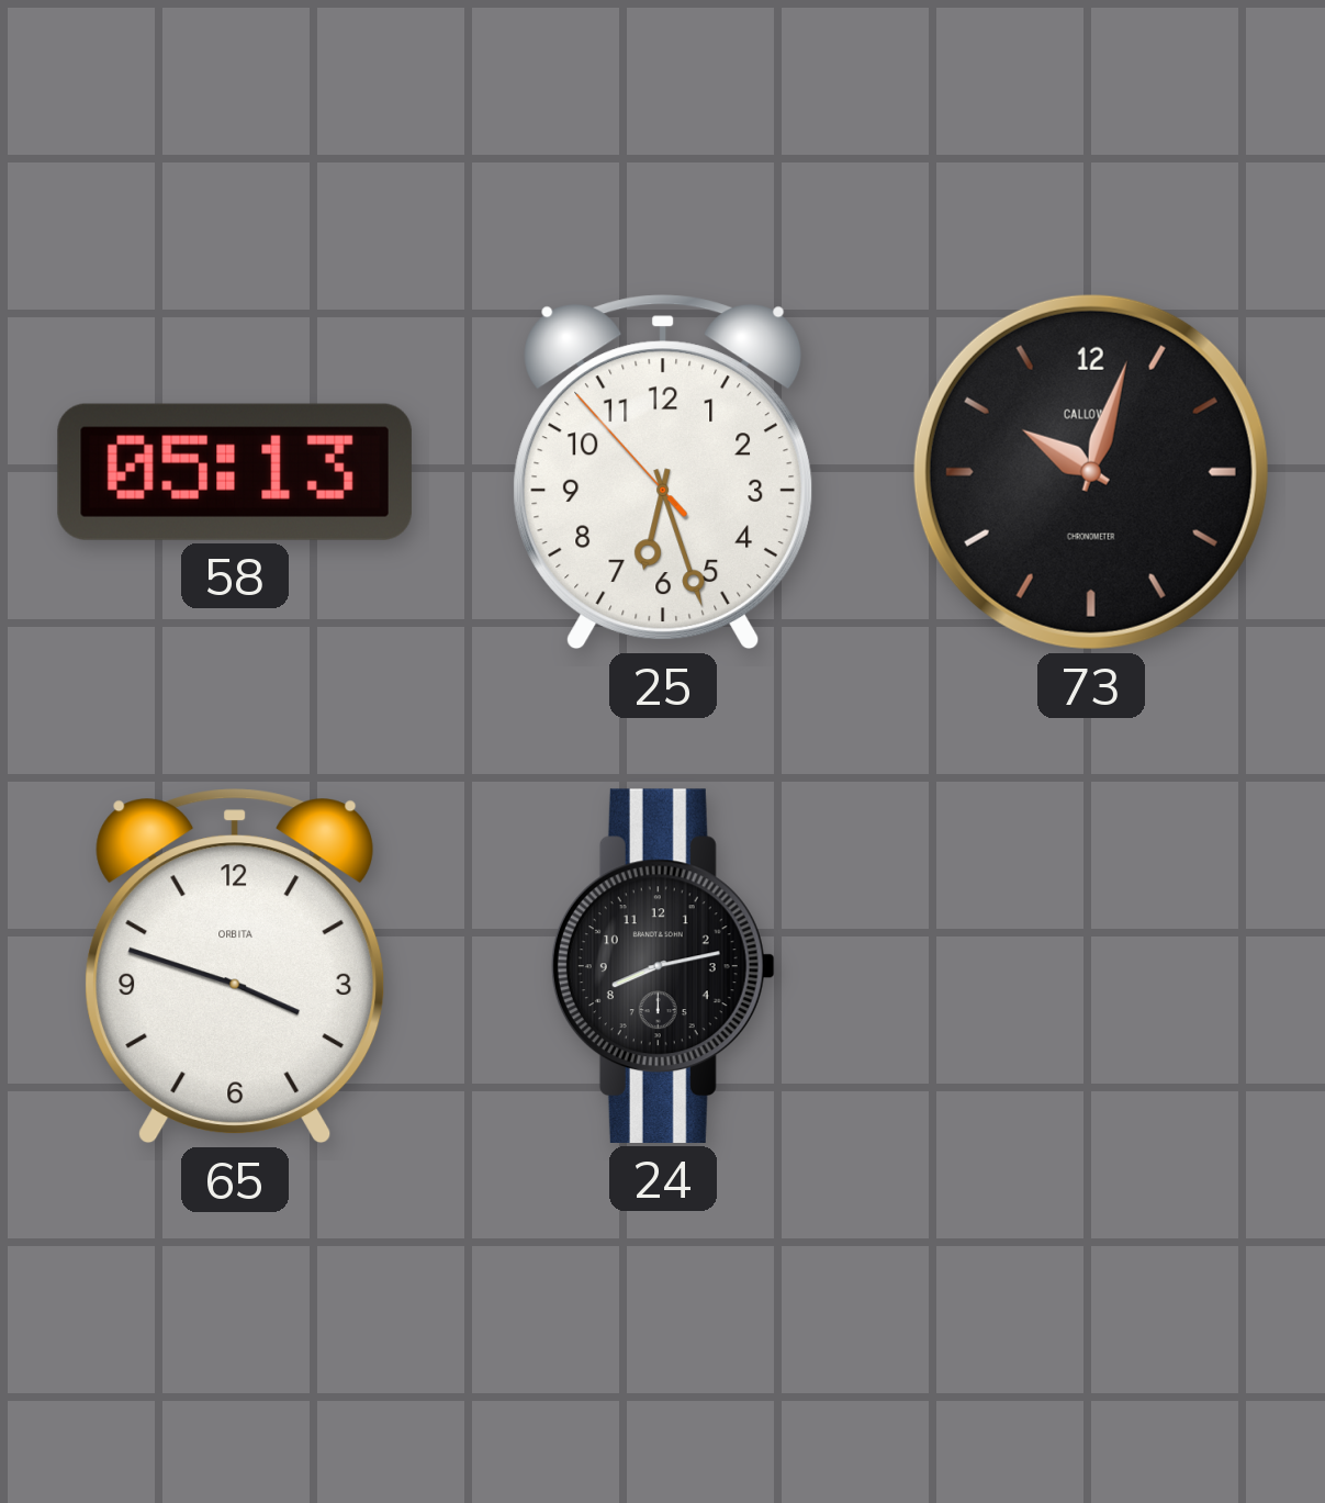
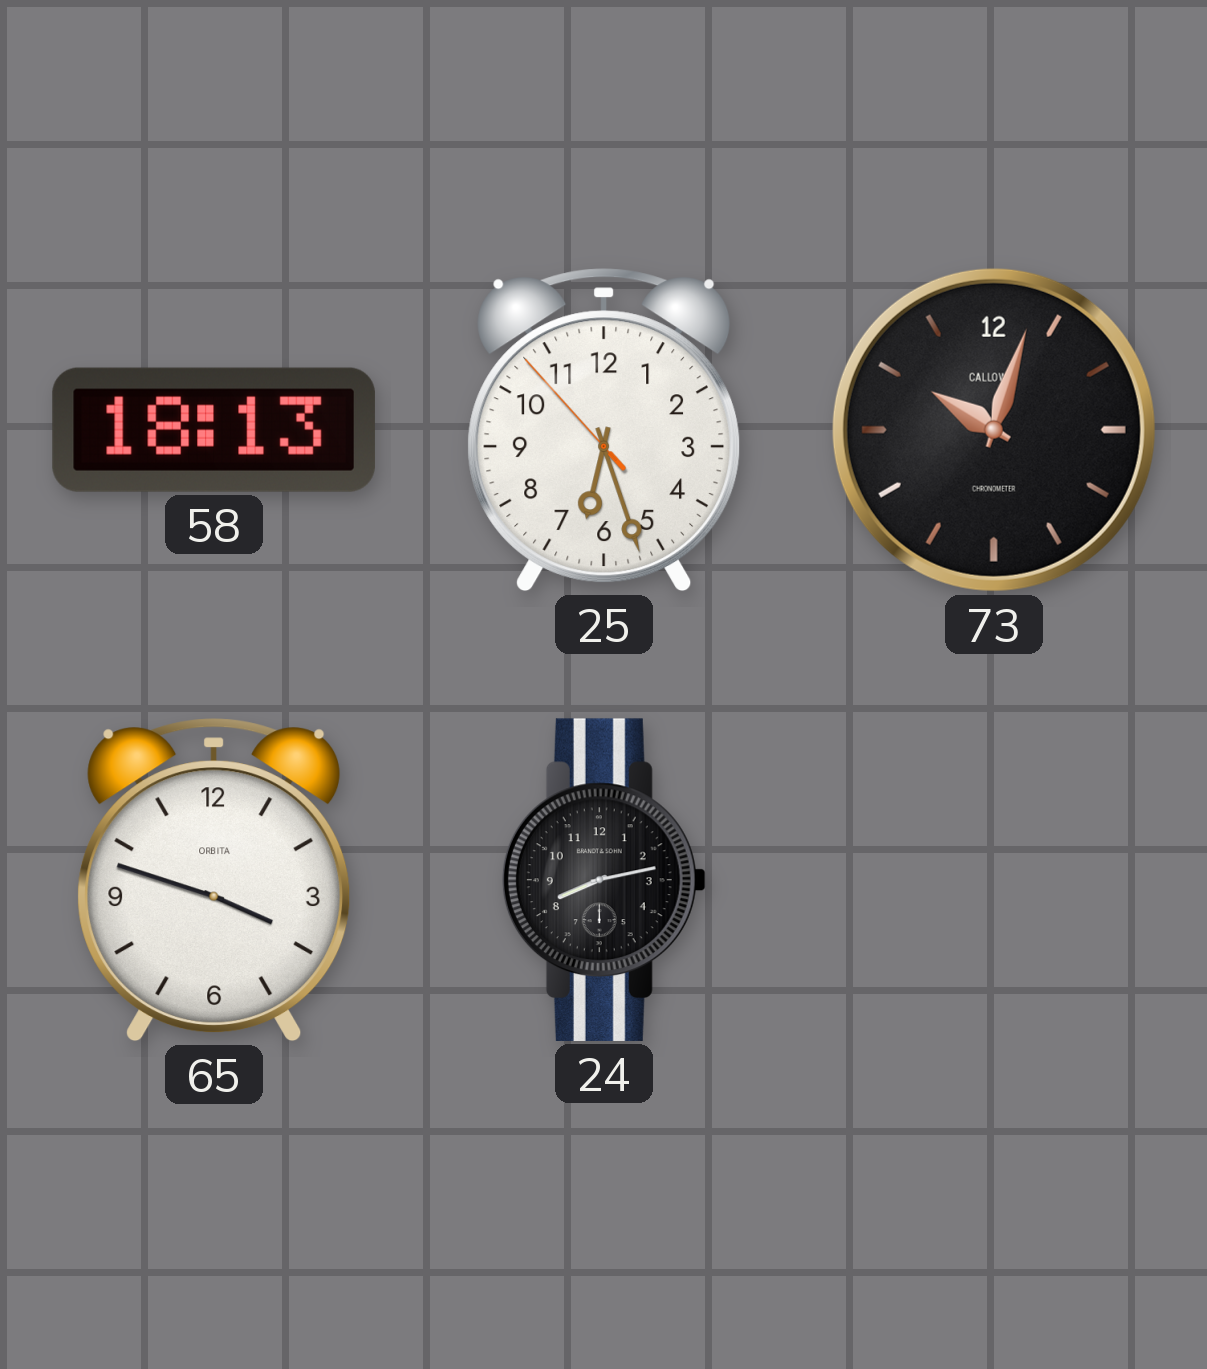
58: 05:13 -> 18:13 (214, 430)
